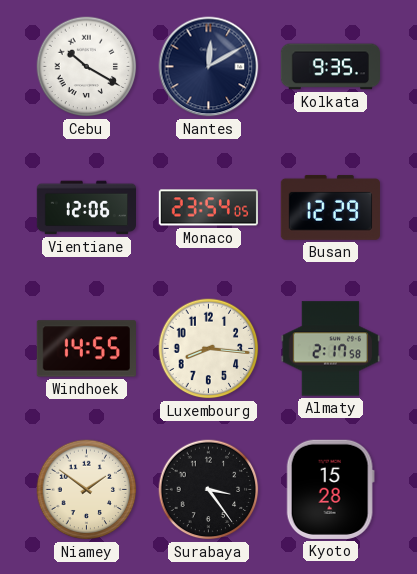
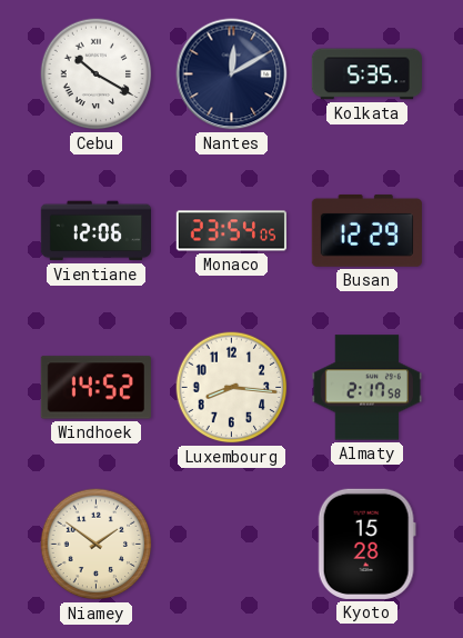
Kolkata: 9:35 -> 5:35 (366, 74)
Windhoek: 14:55 -> 14:52 (95, 388)
Surabaya: 3:24 -> none (209, 490)
